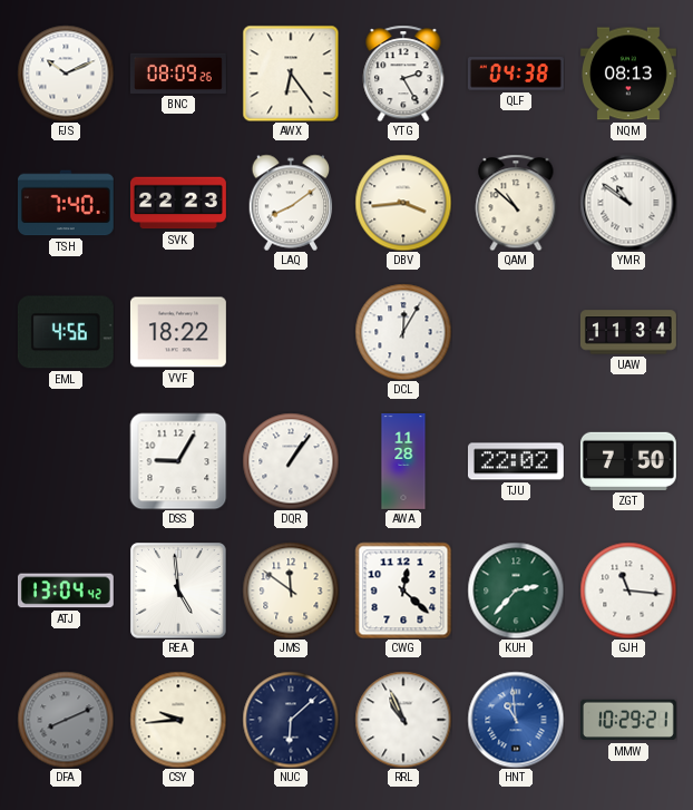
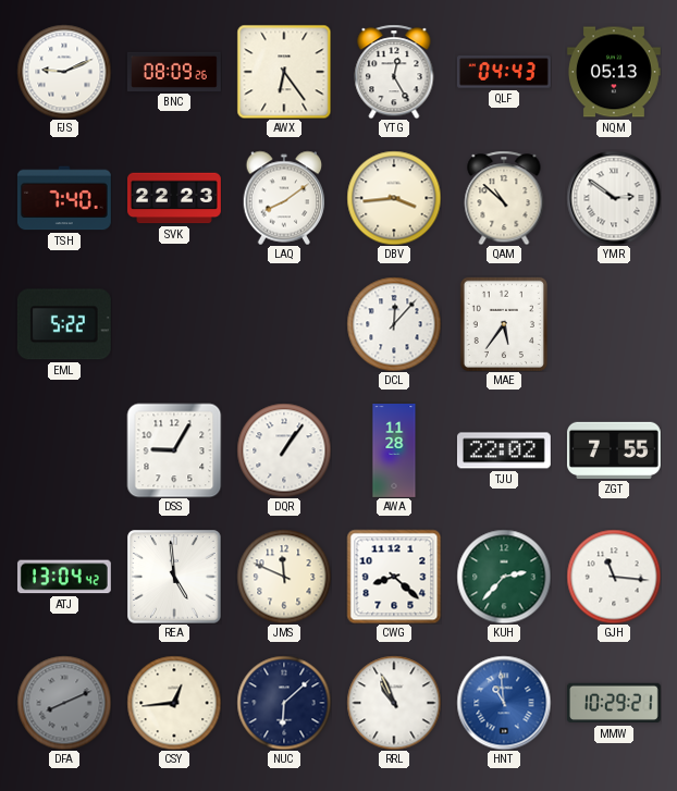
FJS: 10:11 -> 9:11 (64, 72)
YTG: 2:25 -> 12:25 (394, 72)
QLF: 04:38 -> 04:43 (504, 72)
NQM: 08:13 -> 05:13 (614, 72)
YMR: 10:51 -> 2:51 (614, 198)
EML: 4:56 -> 5:22 (64, 324)
VVF: 18:22 -> none (178, 332)
DCL: 12:05 -> 12:07 (394, 324)
MAE: none -> 5:36 (504, 324)
UAW: 11:34 -> none (628, 332)
ZGT: 7:50 -> 7:55 (614, 450)
JMS: 11:51 -> 11:49 (284, 577)
CWG: 12:22 -> 8:22 (394, 577)
CSY: 9:44 -> 12:44 (174, 703)
